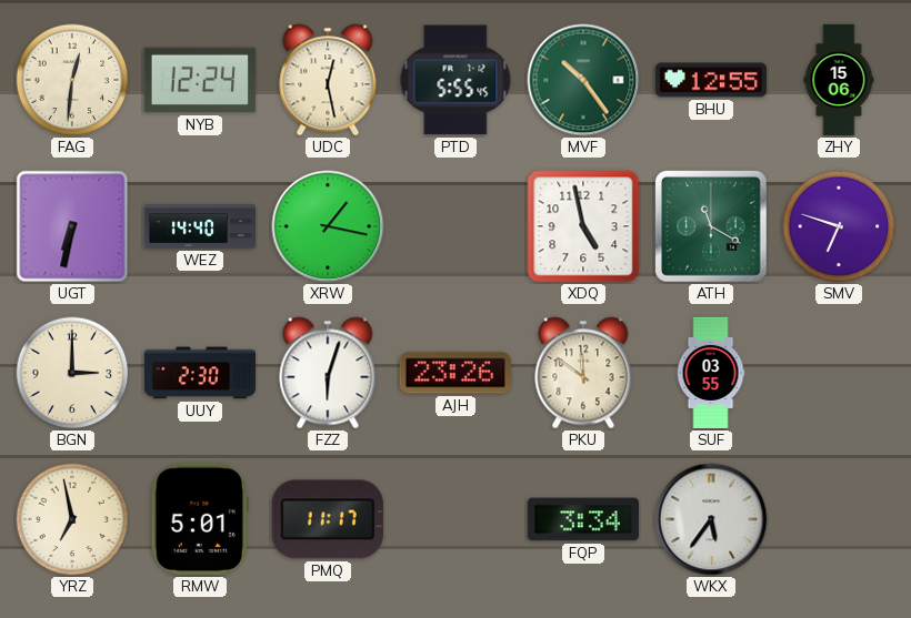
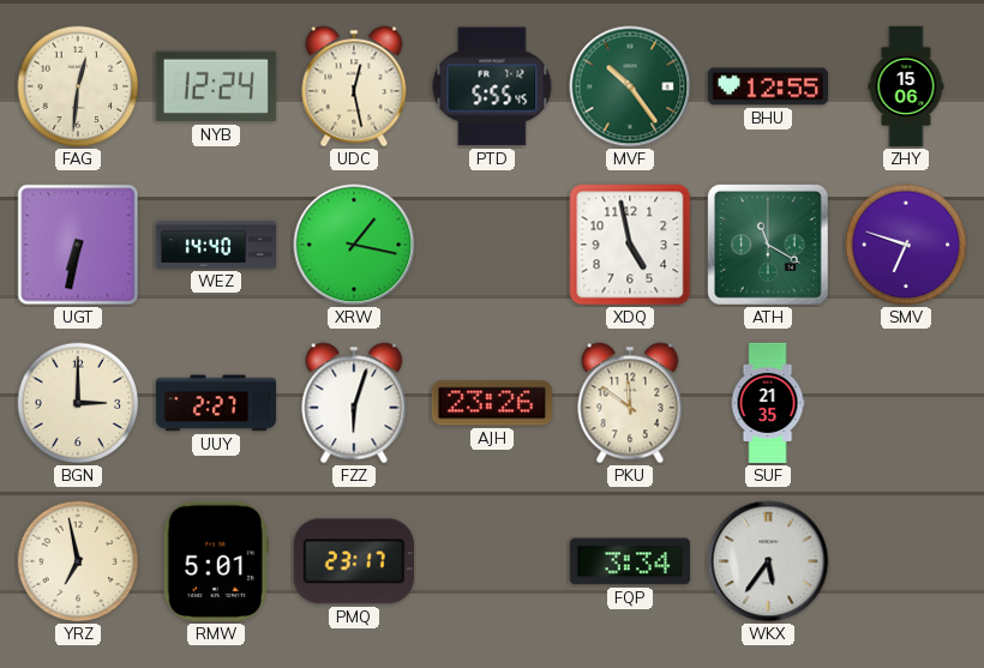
UUY: 2:30 -> 2:27 (215, 403)
SUF: 03:55 -> 21:35 (768, 403)
PMQ: 11:17 -> 23:17 (354, 561)
